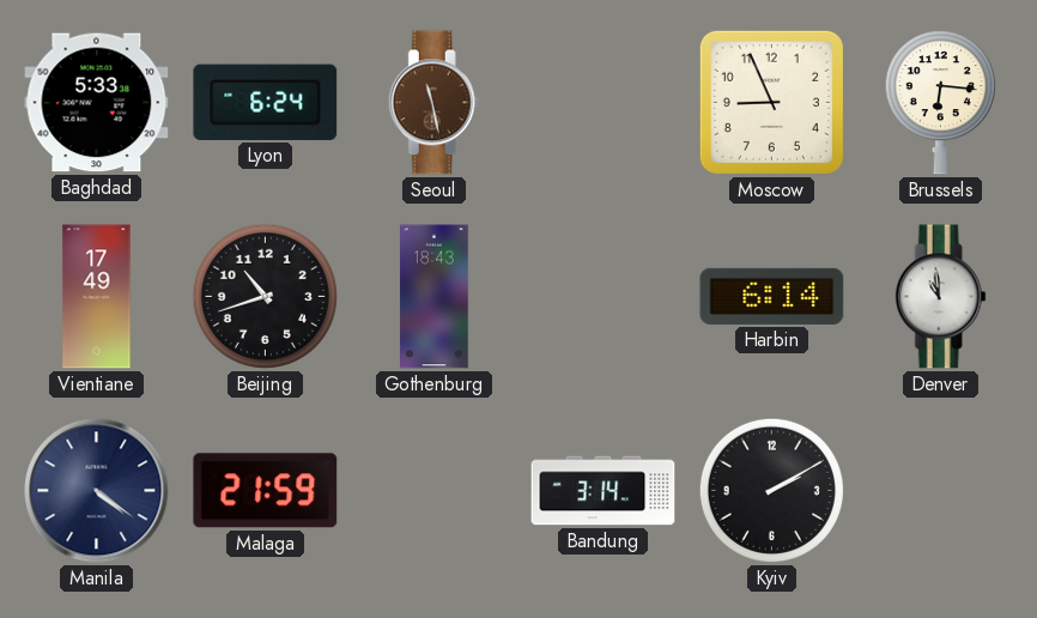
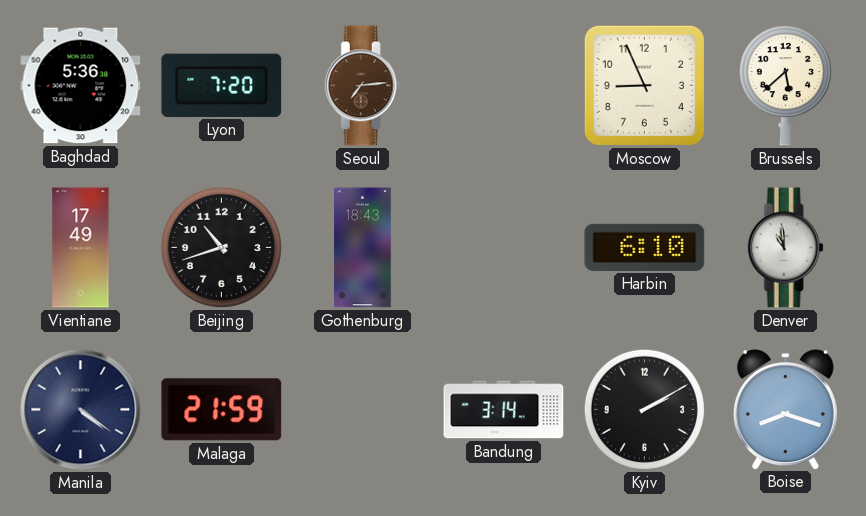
Baghdad: 5:33 -> 5:36 (81, 86)
Lyon: 6:24 -> 7:20 (222, 85)
Seoul: 11:28 -> 7:14 (362, 86)
Brussels: 6:16 -> 5:38 (785, 86)
Harbin: 6:14 -> 6:10 (645, 247)
Boise: none -> 8:18 (785, 409)
